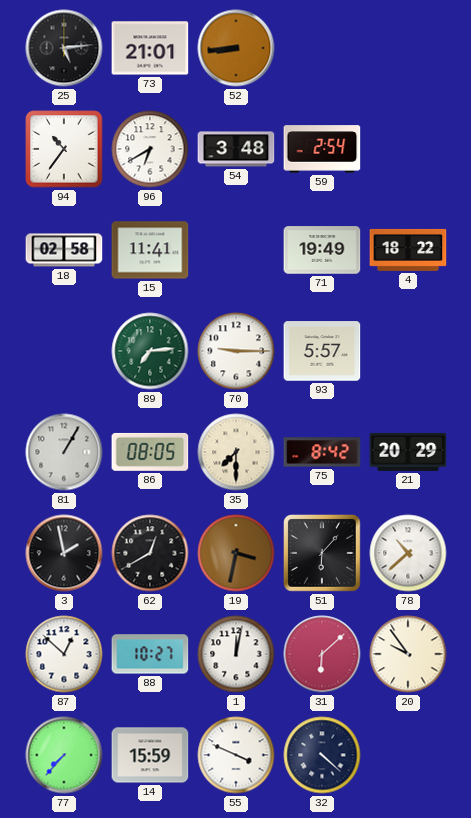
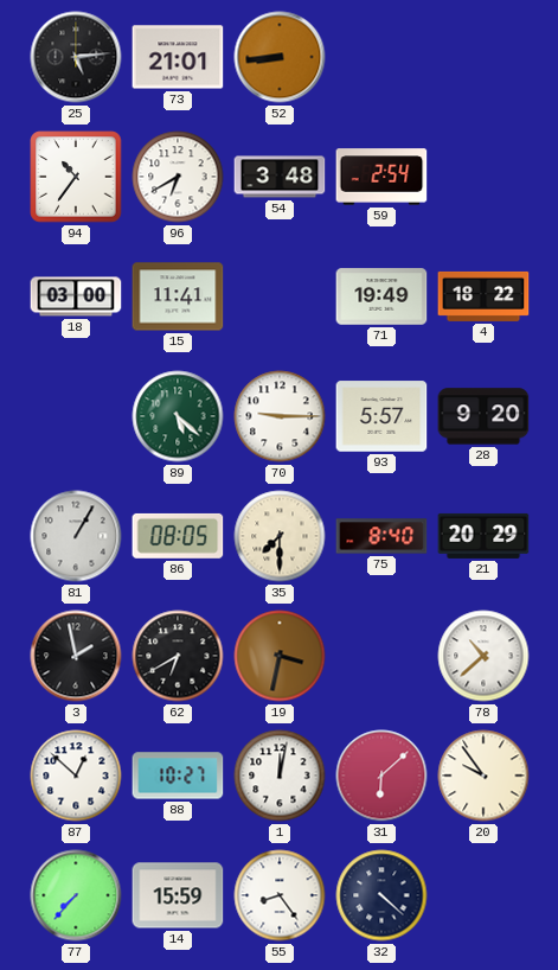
18: 02:58 -> 03:00 (76, 296)
89: 7:14 -> 5:22 (178, 416)
28: none -> 9:20 (483, 416)
75: 8:42 -> 8:40 (381, 536)
62: 12:40 -> 6:40 (178, 656)
51: 6:07 -> none (323, 554)
55: 3:49 -> 8:24 (280, 895)
